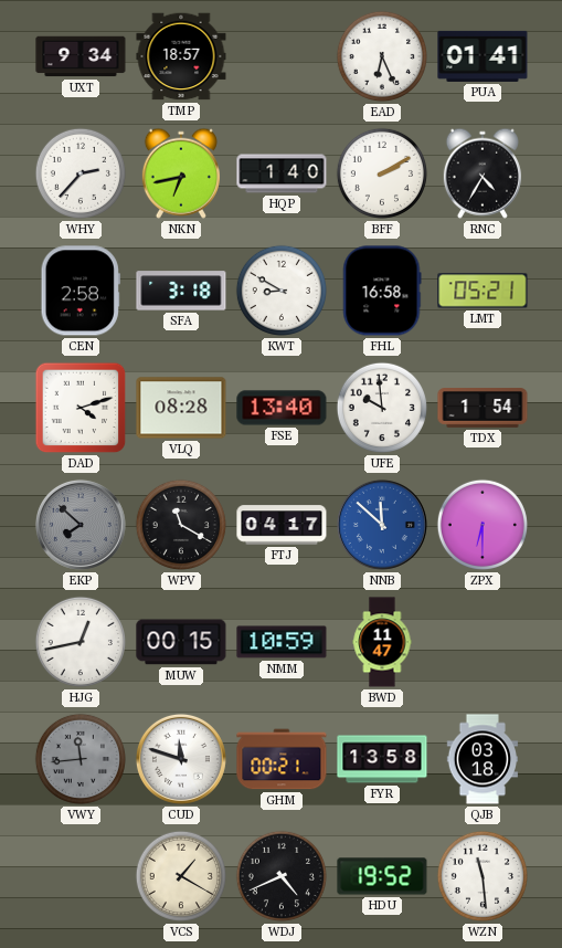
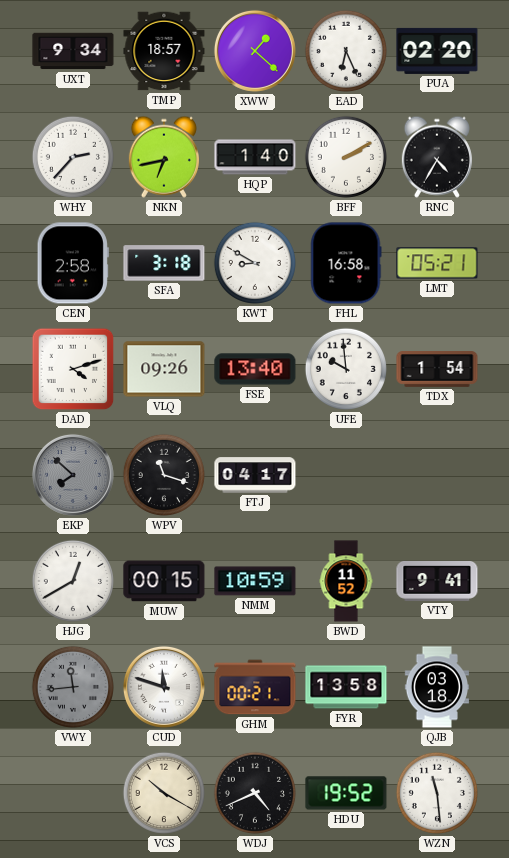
XWW: none -> 1:22 (255, 51)
PUA: 01:41 -> 02:20 (437, 51)
VLQ: 08:28 -> 09:26 (164, 369)
WPV: 11:20 -> 11:18 (164, 475)
NNB: 11:52 -> none (382, 525)
ZPX: 6:30 -> none (483, 525)
HJG: 12:43 -> 12:40 (73, 581)
BWD: 11:47 -> 11:52 (346, 581)
VTY: none -> 9:41 (437, 582)
VCS: 1:20 -> 10:20 (164, 793)
